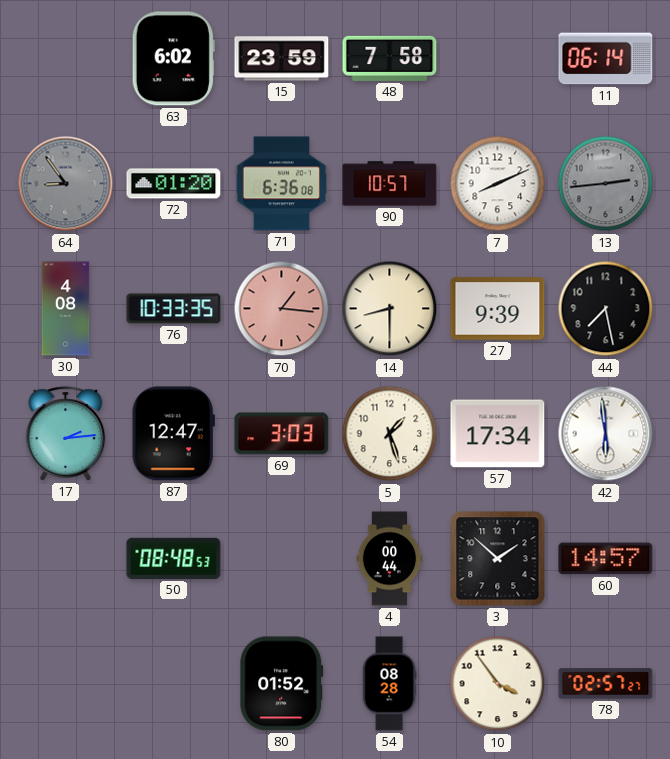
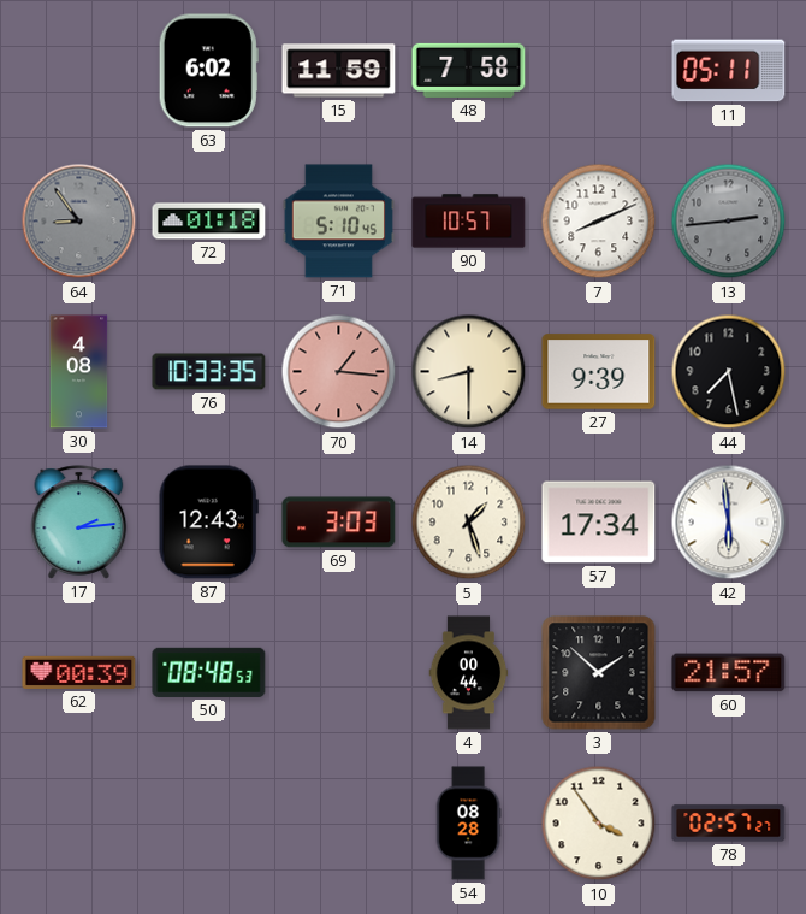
15: 23:59 -> 11:59 (339, 71)
11: 06:14 -> 05:11 (729, 71)
72: 01:20 -> 01:18 (209, 222)
71: 6:36 -> 5:10 (338, 222)
87: 12:47 -> 12:43 (208, 523)
62: none -> 00:39 (79, 672)
60: 14:57 -> 21:57 (729, 673)
80: 01:52 -> none (282, 684)
